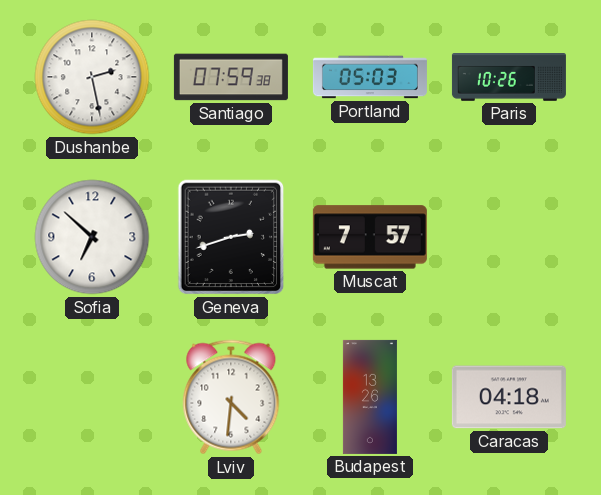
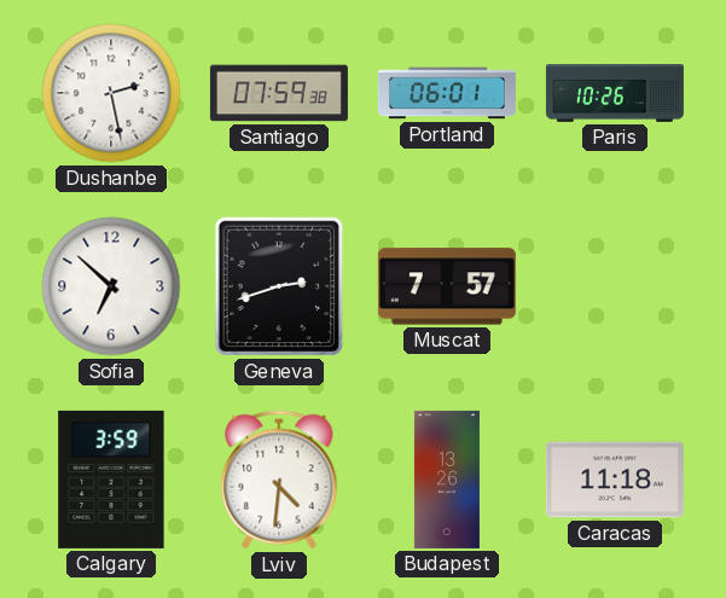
Portland: 05:03 -> 06:01 (447, 93)
Calgary: none -> 3:59 (111, 480)
Caracas: 04:18 -> 11:18 (615, 480)
